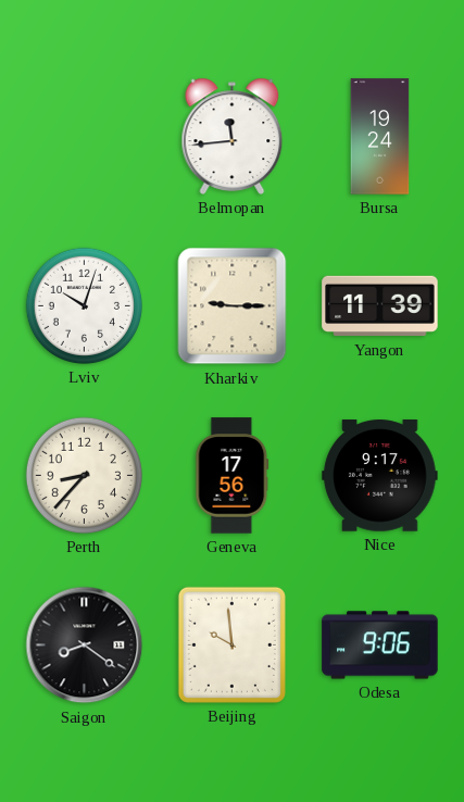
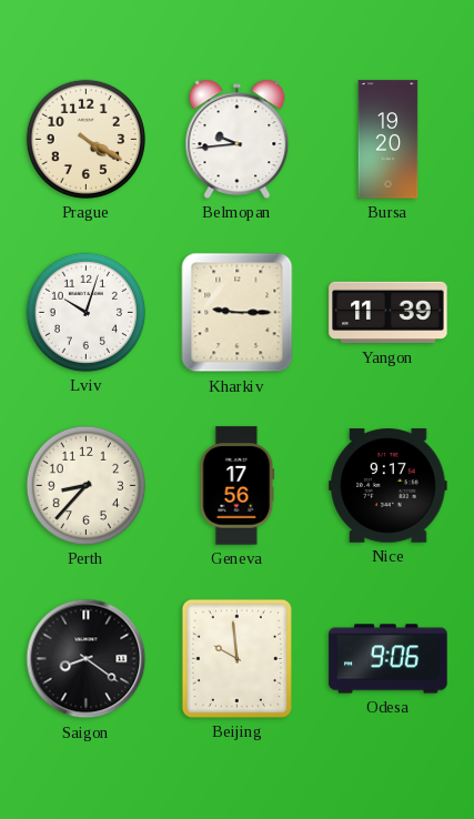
Prague: none -> 4:20 (85, 139)
Belmopan: 11:44 -> 9:44 (238, 139)
Bursa: 19:24 -> 19:20 (389, 140)
